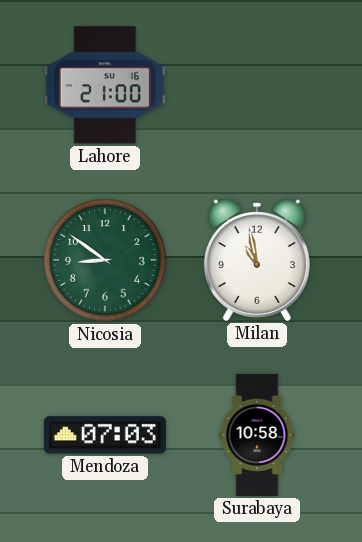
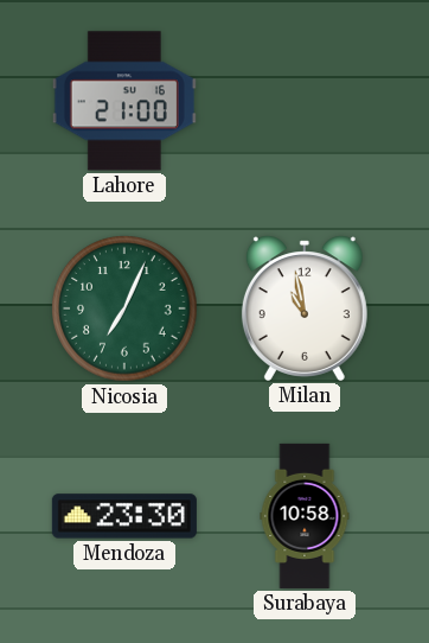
Nicosia: 8:51 -> 7:04 (124, 308)
Mendoza: 07:03 -> 23:30 (124, 516)
